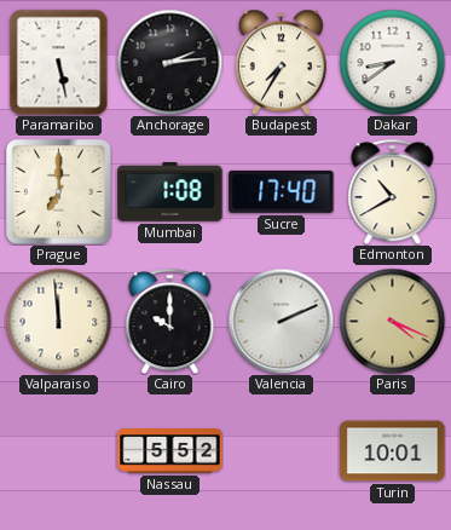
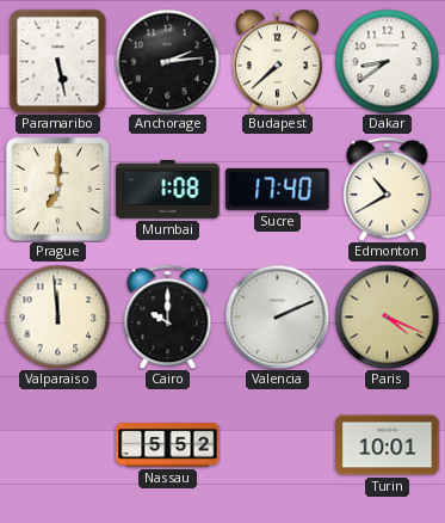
Budapest: 7:35 -> 7:38 (277, 61)
